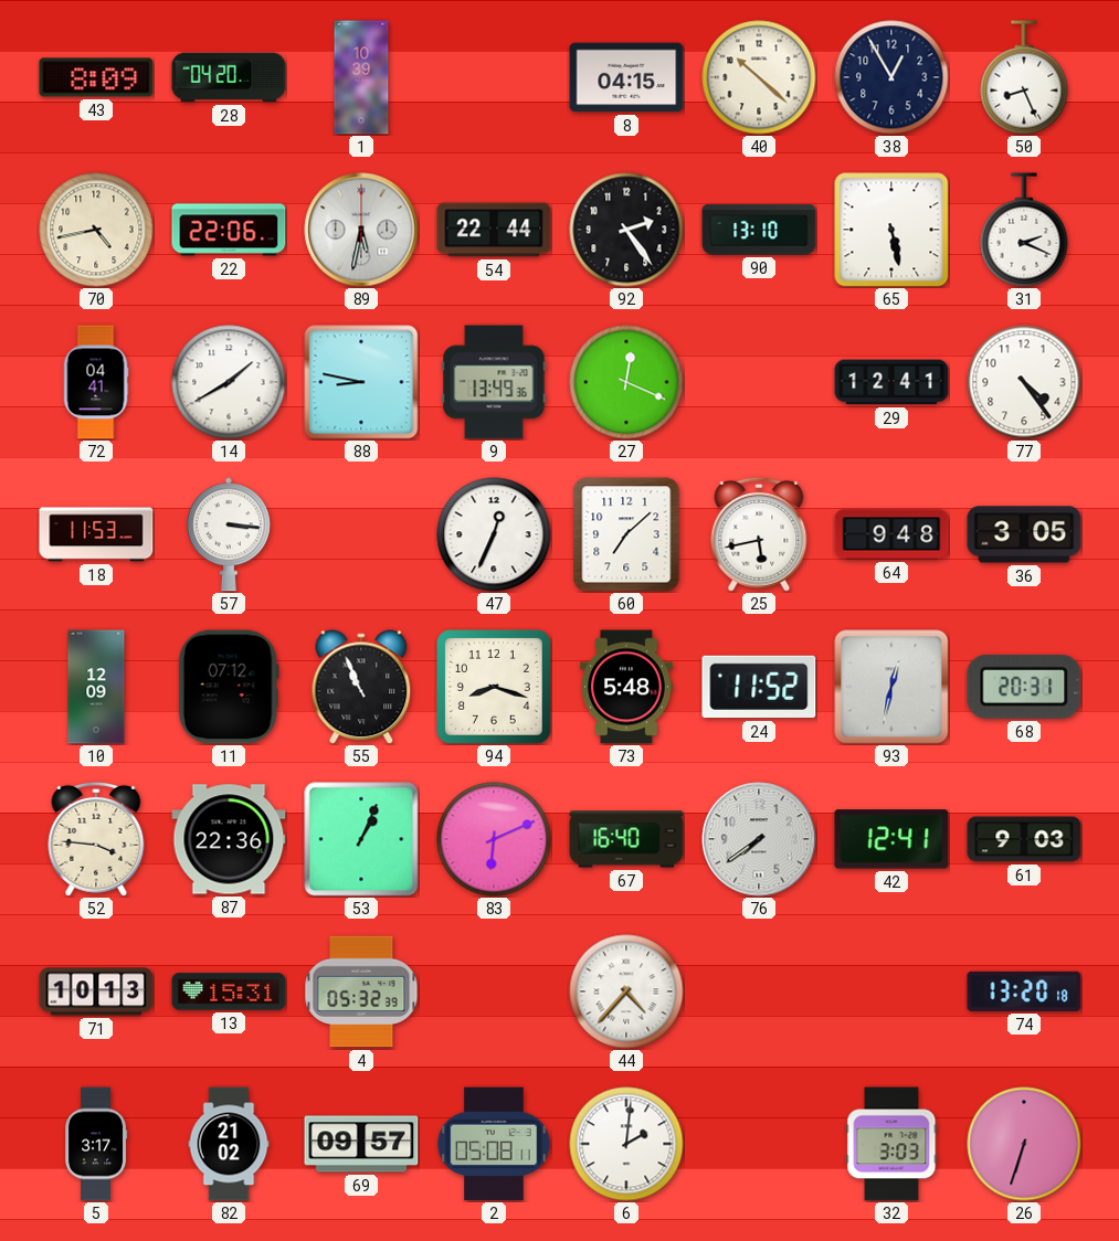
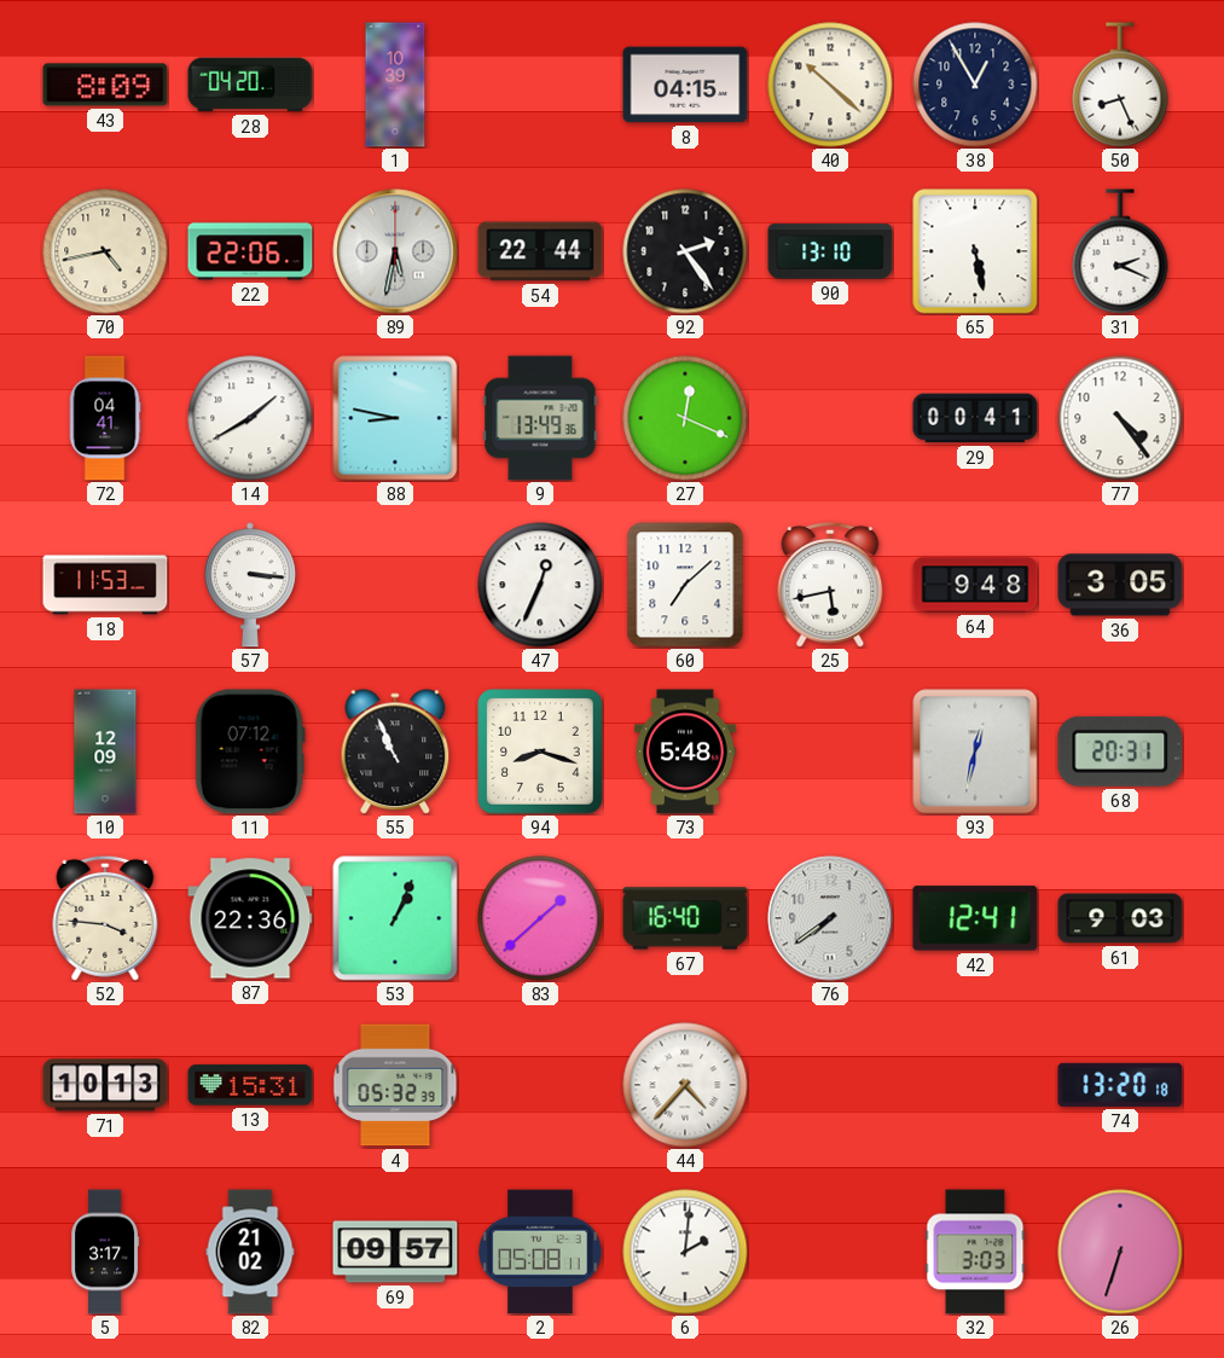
29: 12:41 -> 00:41 (975, 418)
24: 11:52 -> none (759, 687)
83: 6:11 -> 1:38 (540, 918)
